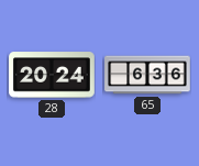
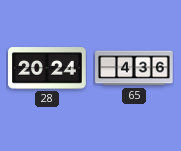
65: 6:36 -> 4:36 (134, 68)
